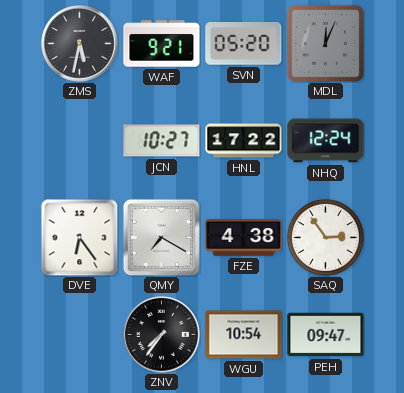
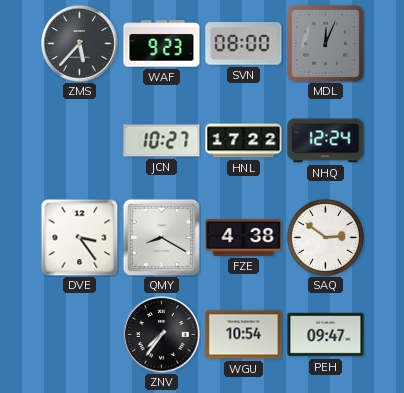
ZMS: 5:32 -> 5:37 (80, 44)
WAF: 9:21 -> 9:23 (162, 44)
SVN: 05:20 -> 08:00 (244, 44)
DVE: 6:24 -> 3:24 (79, 237)
QMY: 7:20 -> 8:20 (161, 237)
SAQ: 2:54 -> 2:51 (325, 237)
